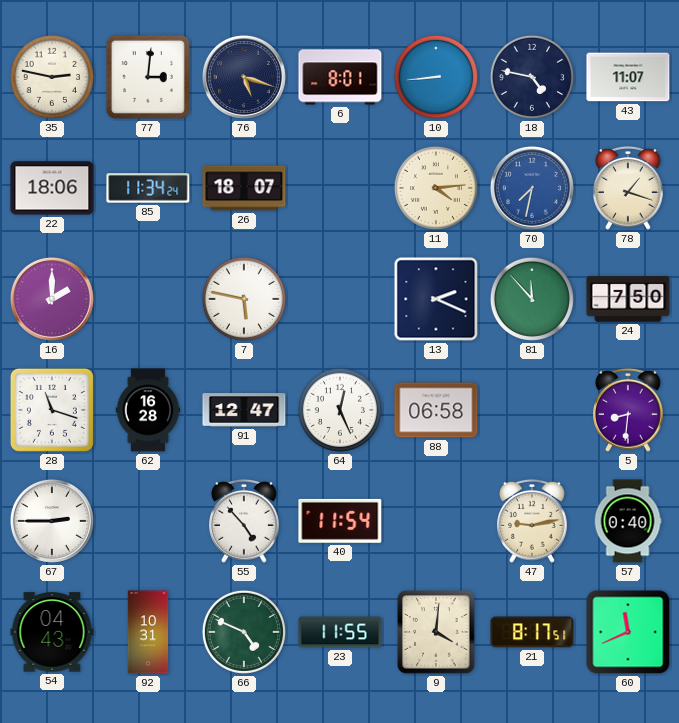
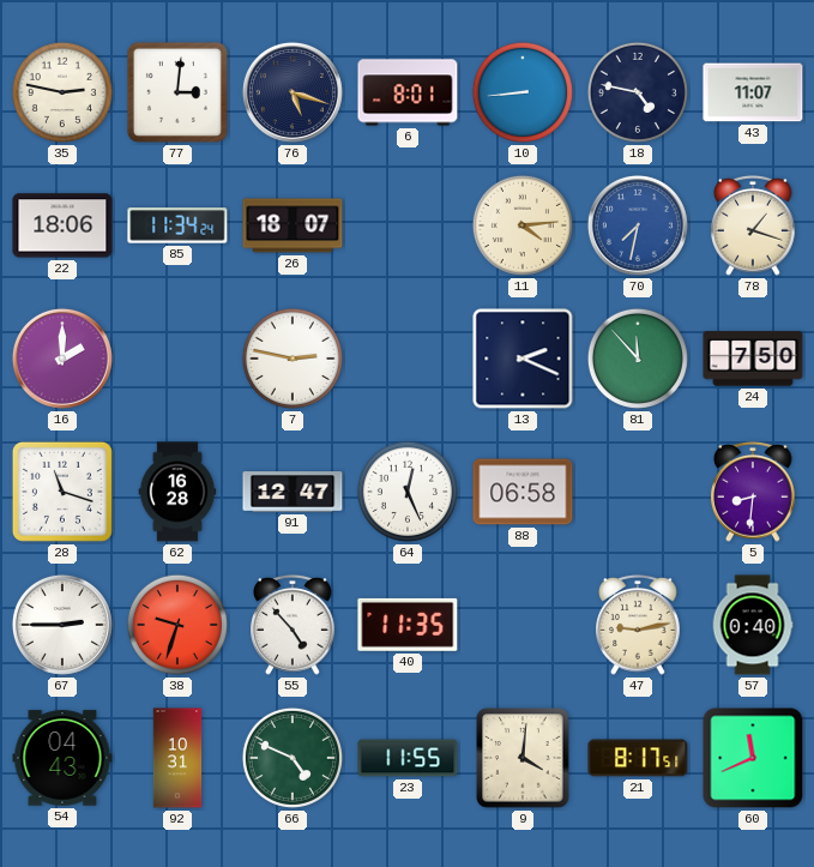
7: 5:47 -> 2:47 (293, 359)
38: none -> 9:33 (177, 625)
40: 11:54 -> 11:35 (408, 625)
